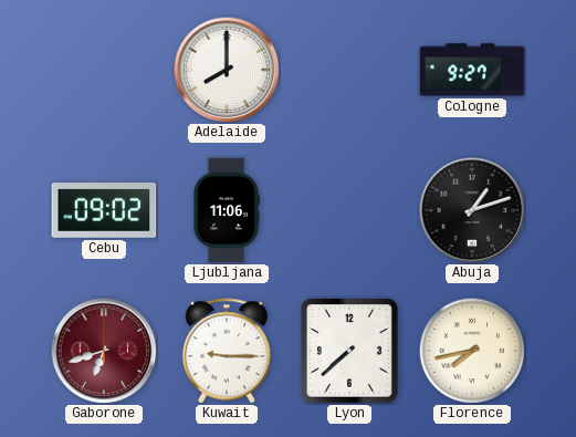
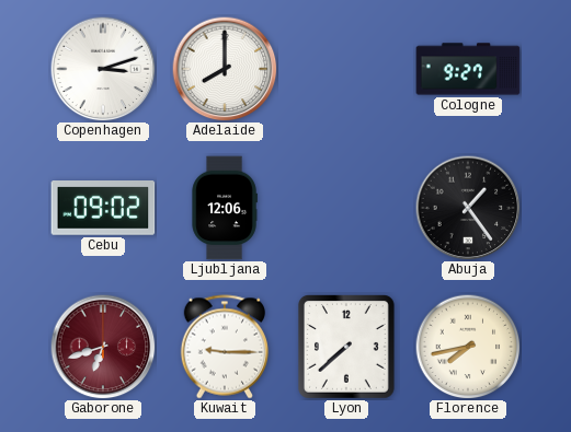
Copenhagen: none -> 3:12 (103, 69)
Ljubljana: 11:06 -> 12:06 (225, 208)
Abuja: 1:12 -> 1:24 (468, 208)
